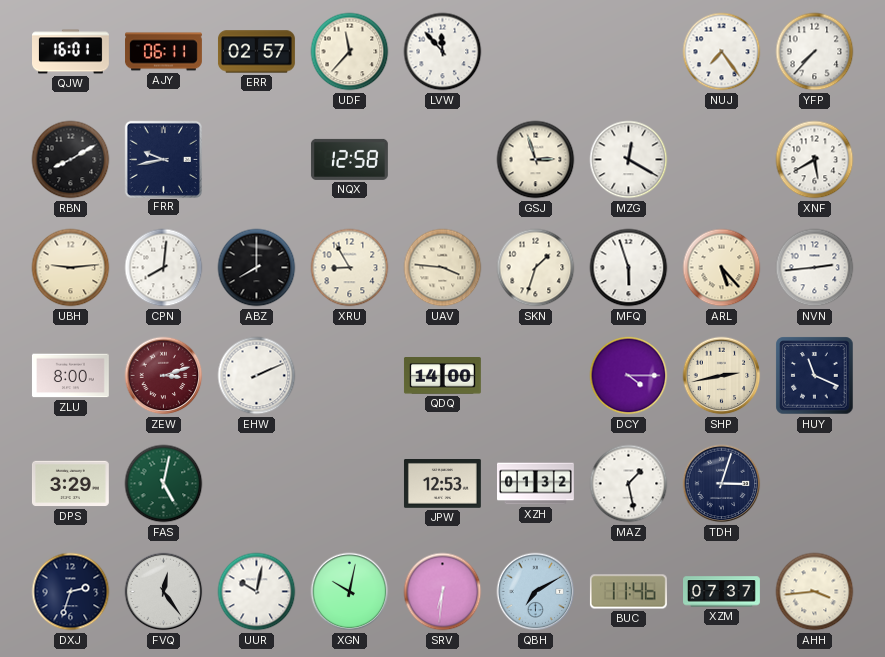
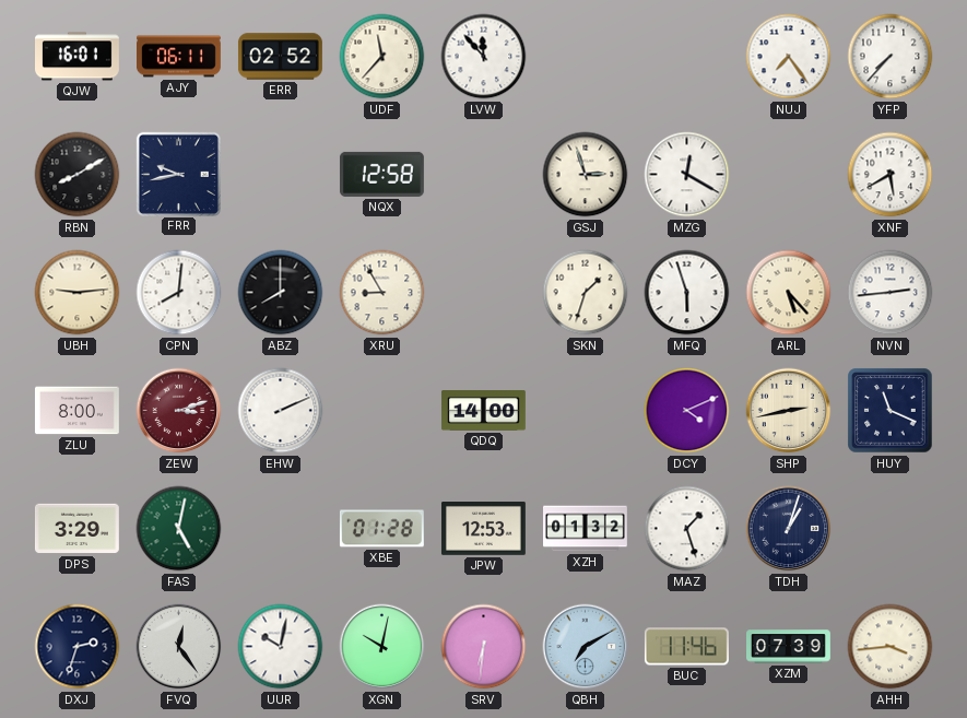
ERR: 02:57 -> 02:52 (281, 57)
UAV: 3:46 -> none (443, 268)
DCY: 4:15 -> 4:11 (687, 411)
XBE: none -> 01:28 (381, 529)
MAZ: 1:28 -> 1:27 (687, 529)
TDH: 3:03 -> 1:03 (789, 529)
XZM: 07:37 -> 07:39 (789, 647)
